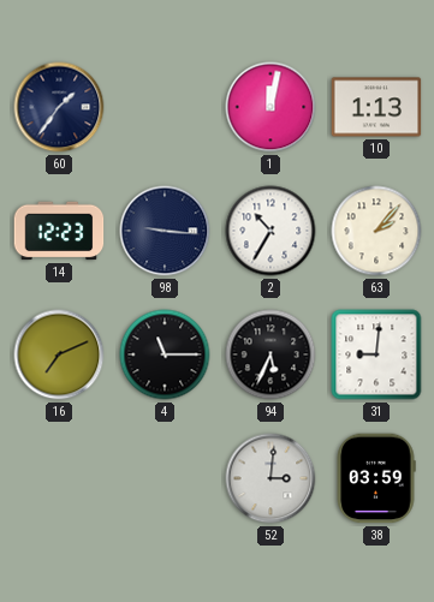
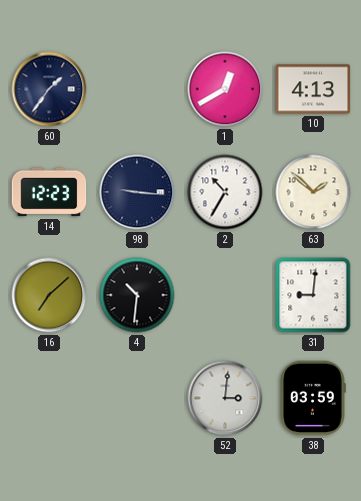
1: 12:02 -> 12:40 (225, 89)
10: 1:13 -> 4:13 (313, 89)
63: 2:07 -> 1:52 (313, 192)
16: 7:11 -> 7:08 (49, 295)
4: 11:15 -> 10:31 (137, 295)
94: 5:34 -> none (270, 354)
